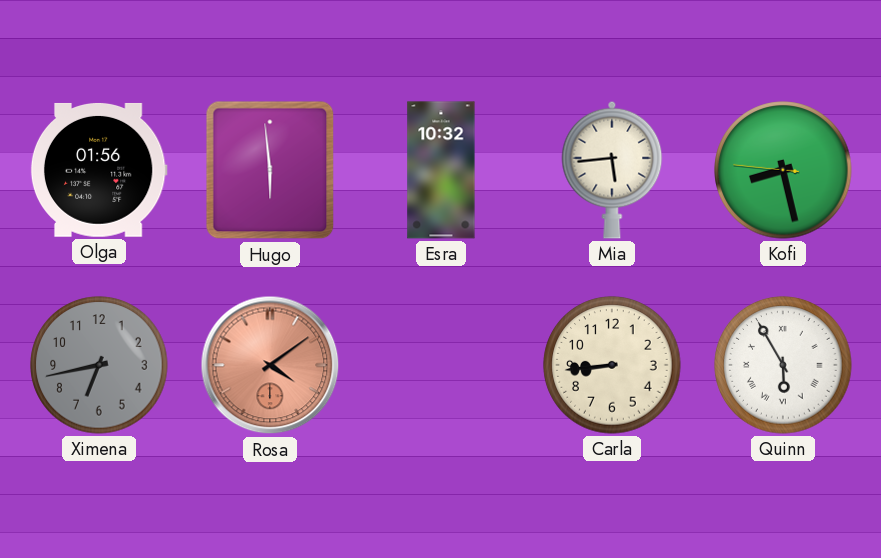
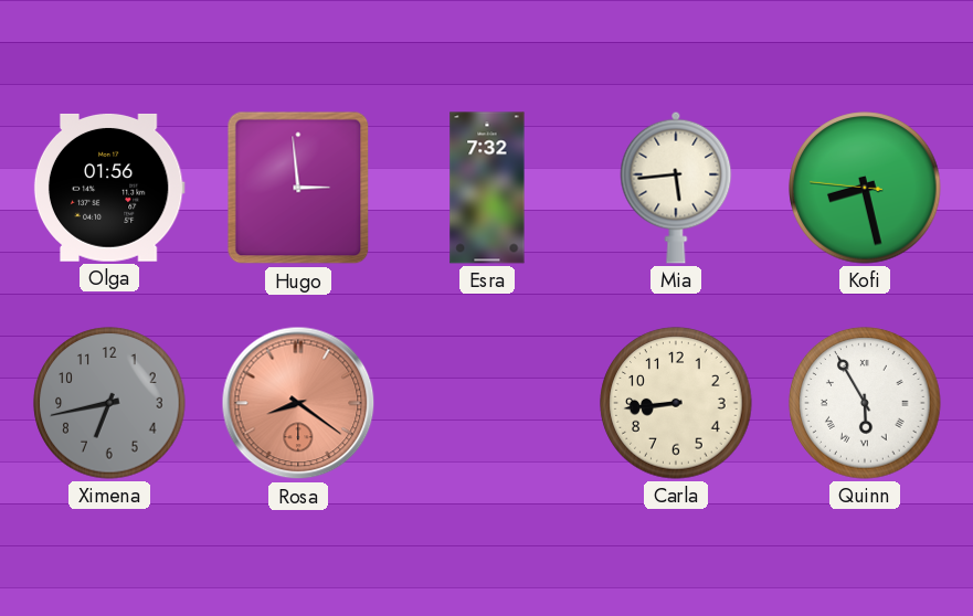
Hugo: 5:59 -> 2:59 (298, 188)
Esra: 10:32 -> 7:32 (487, 188)
Rosa: 4:09 -> 8:21 (298, 403)
